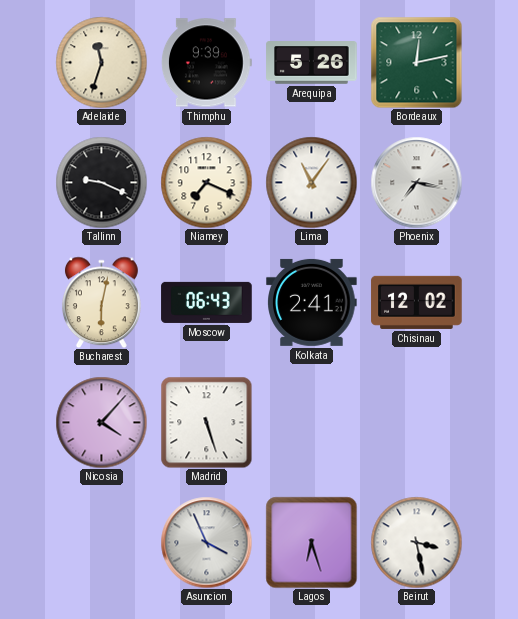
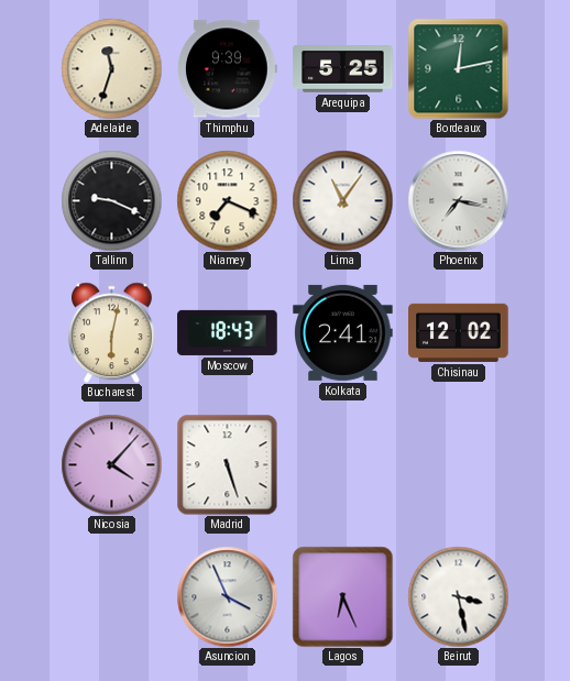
Arequipa: 5:26 -> 5:25 (343, 69)
Moscow: 06:43 -> 18:43 (228, 332)
Lagos: 6:27 -> 6:26 (342, 596)
